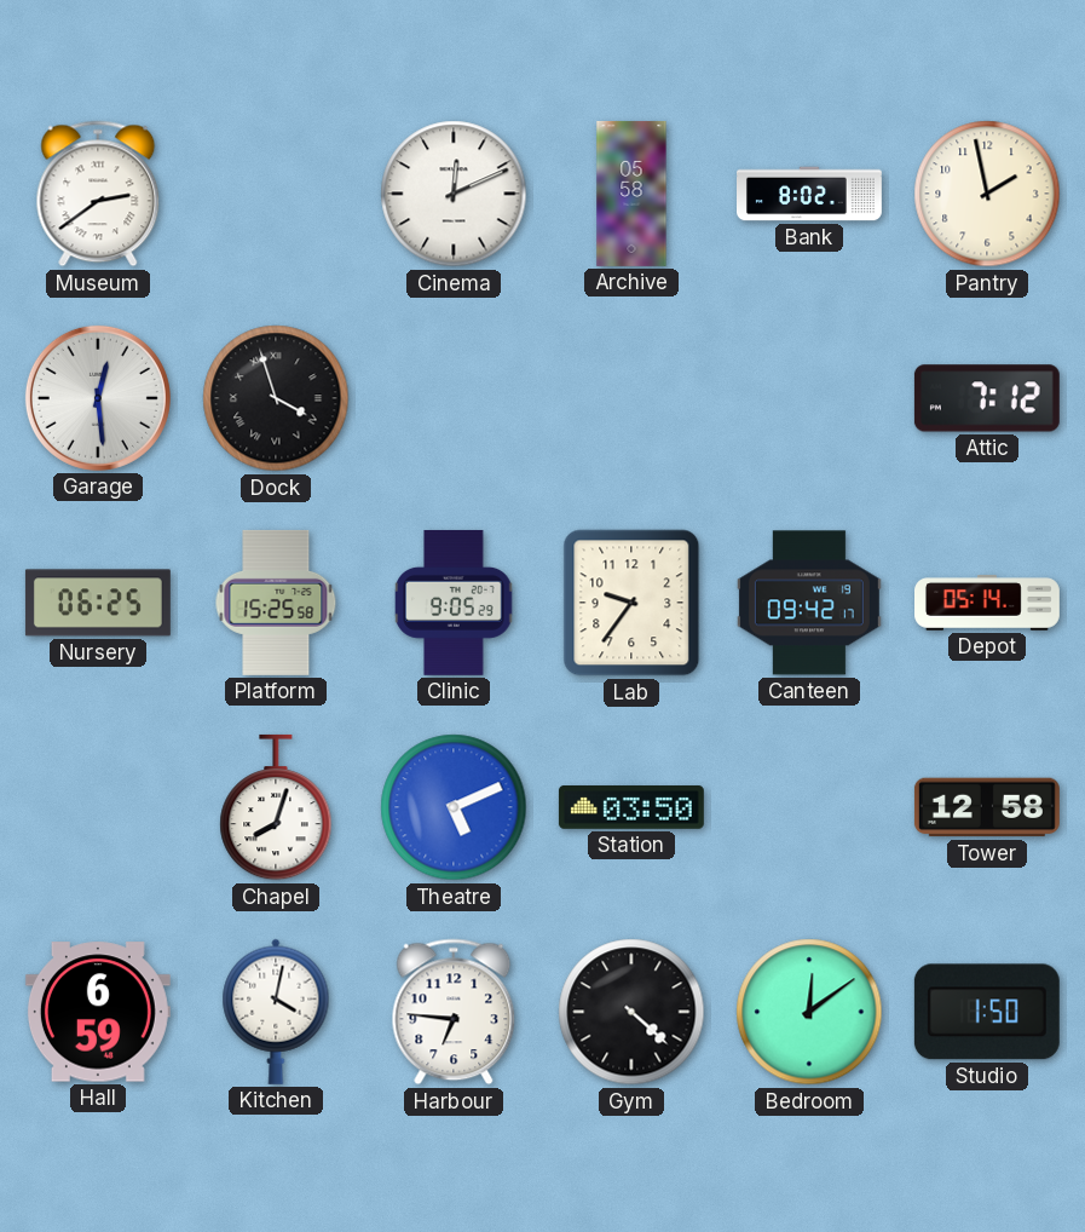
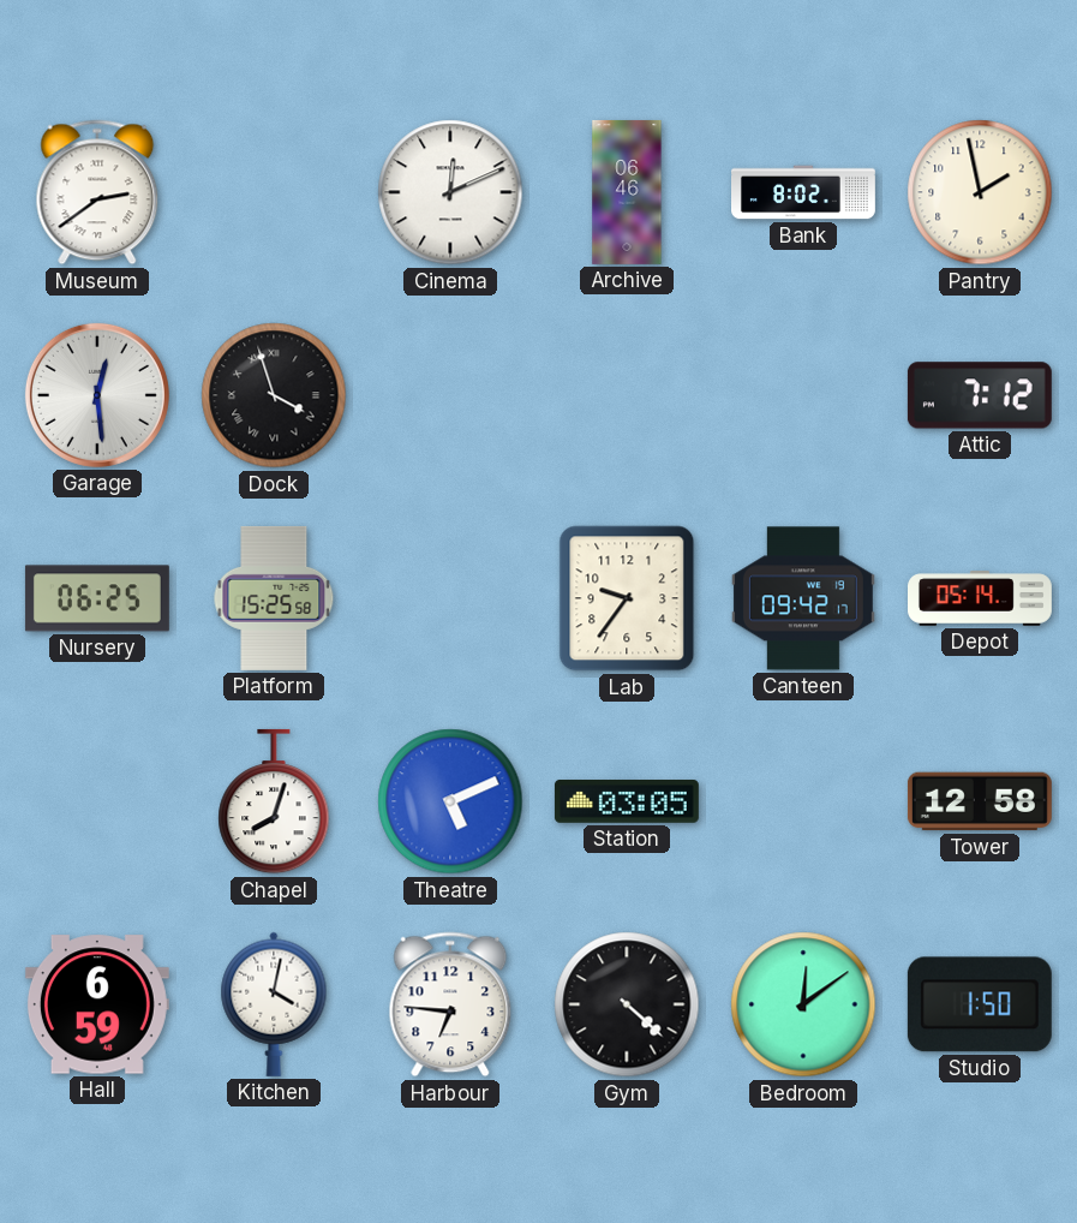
Archive: 05:58 -> 06:46 (627, 192)
Clinic: 9:05 -> none (454, 603)
Station: 03:50 -> 03:05 (627, 803)
